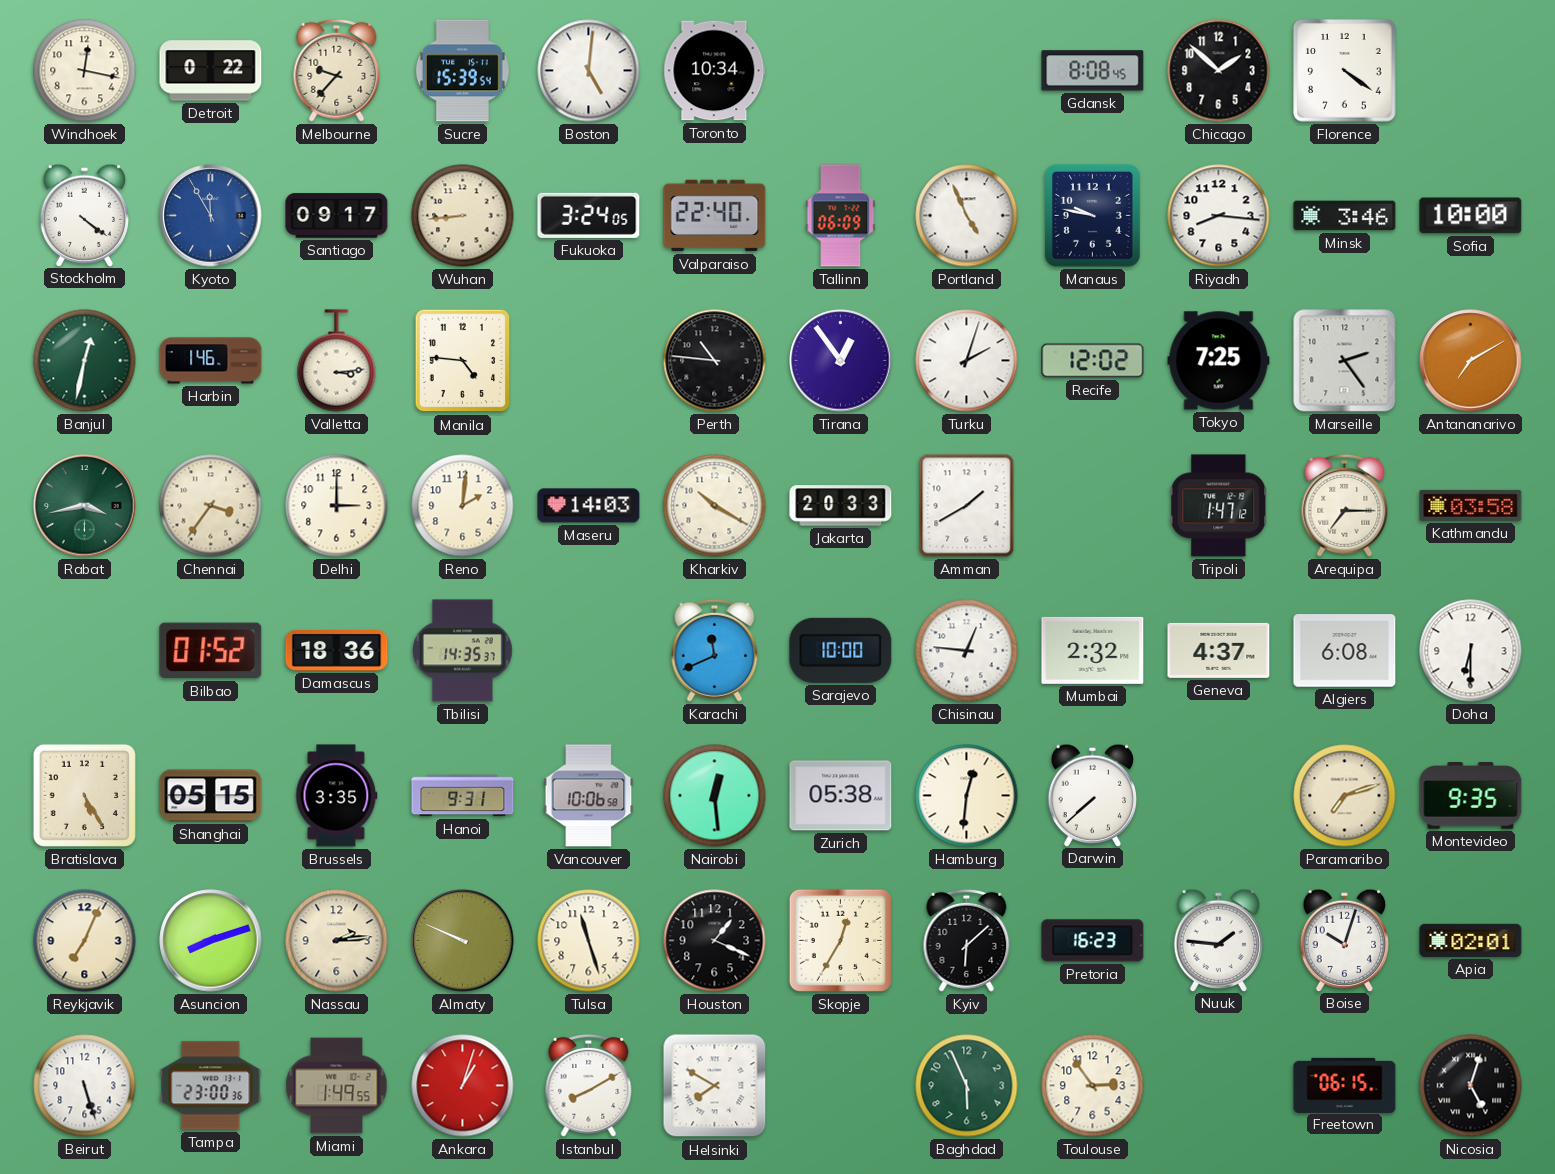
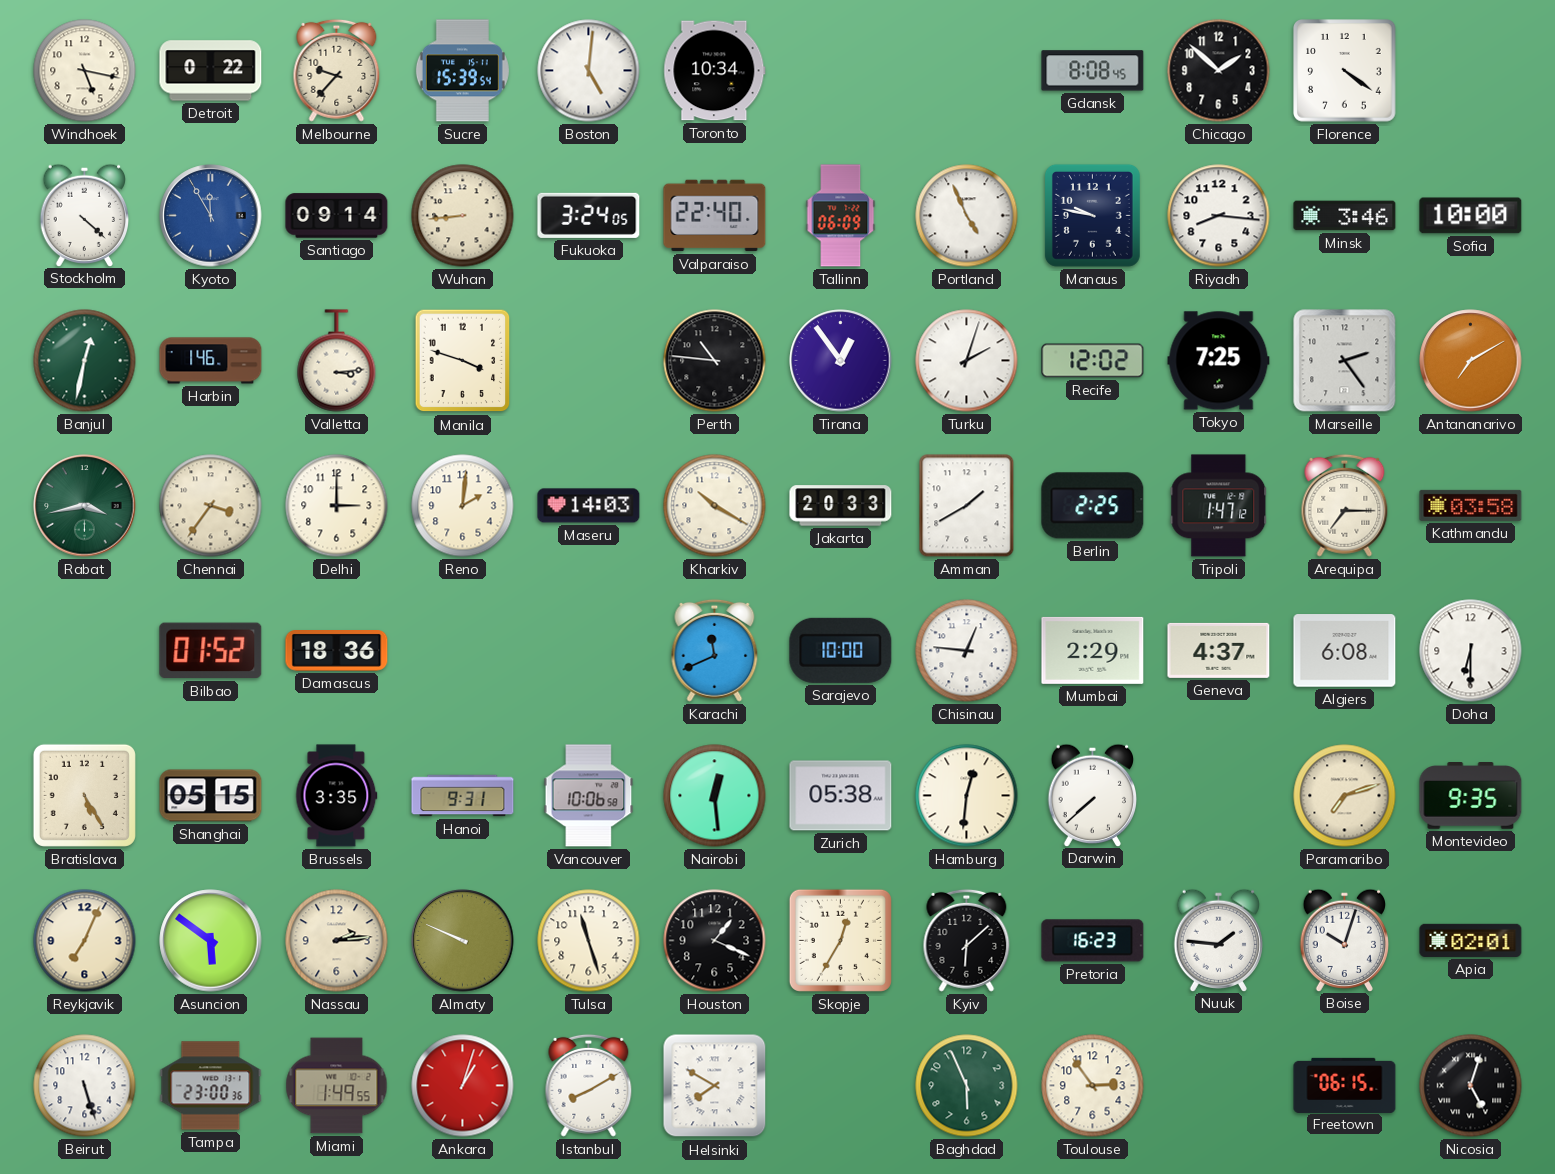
Windhoek: 12:17 -> 5:17 (85, 71)
Stockholm: 4:21 -> 4:22 (85, 215)
Santiago: 09:17 -> 09:14 (337, 216)
Manila: 4:46 -> 3:48 (463, 361)
Berlin: none -> 2:25 (1093, 506)
Tbilisi: 14:35 -> none (462, 651)
Mumbai: 2:32 -> 2:29 (1093, 650)
Asuncion: 8:12 -> 5:51 (211, 941)
